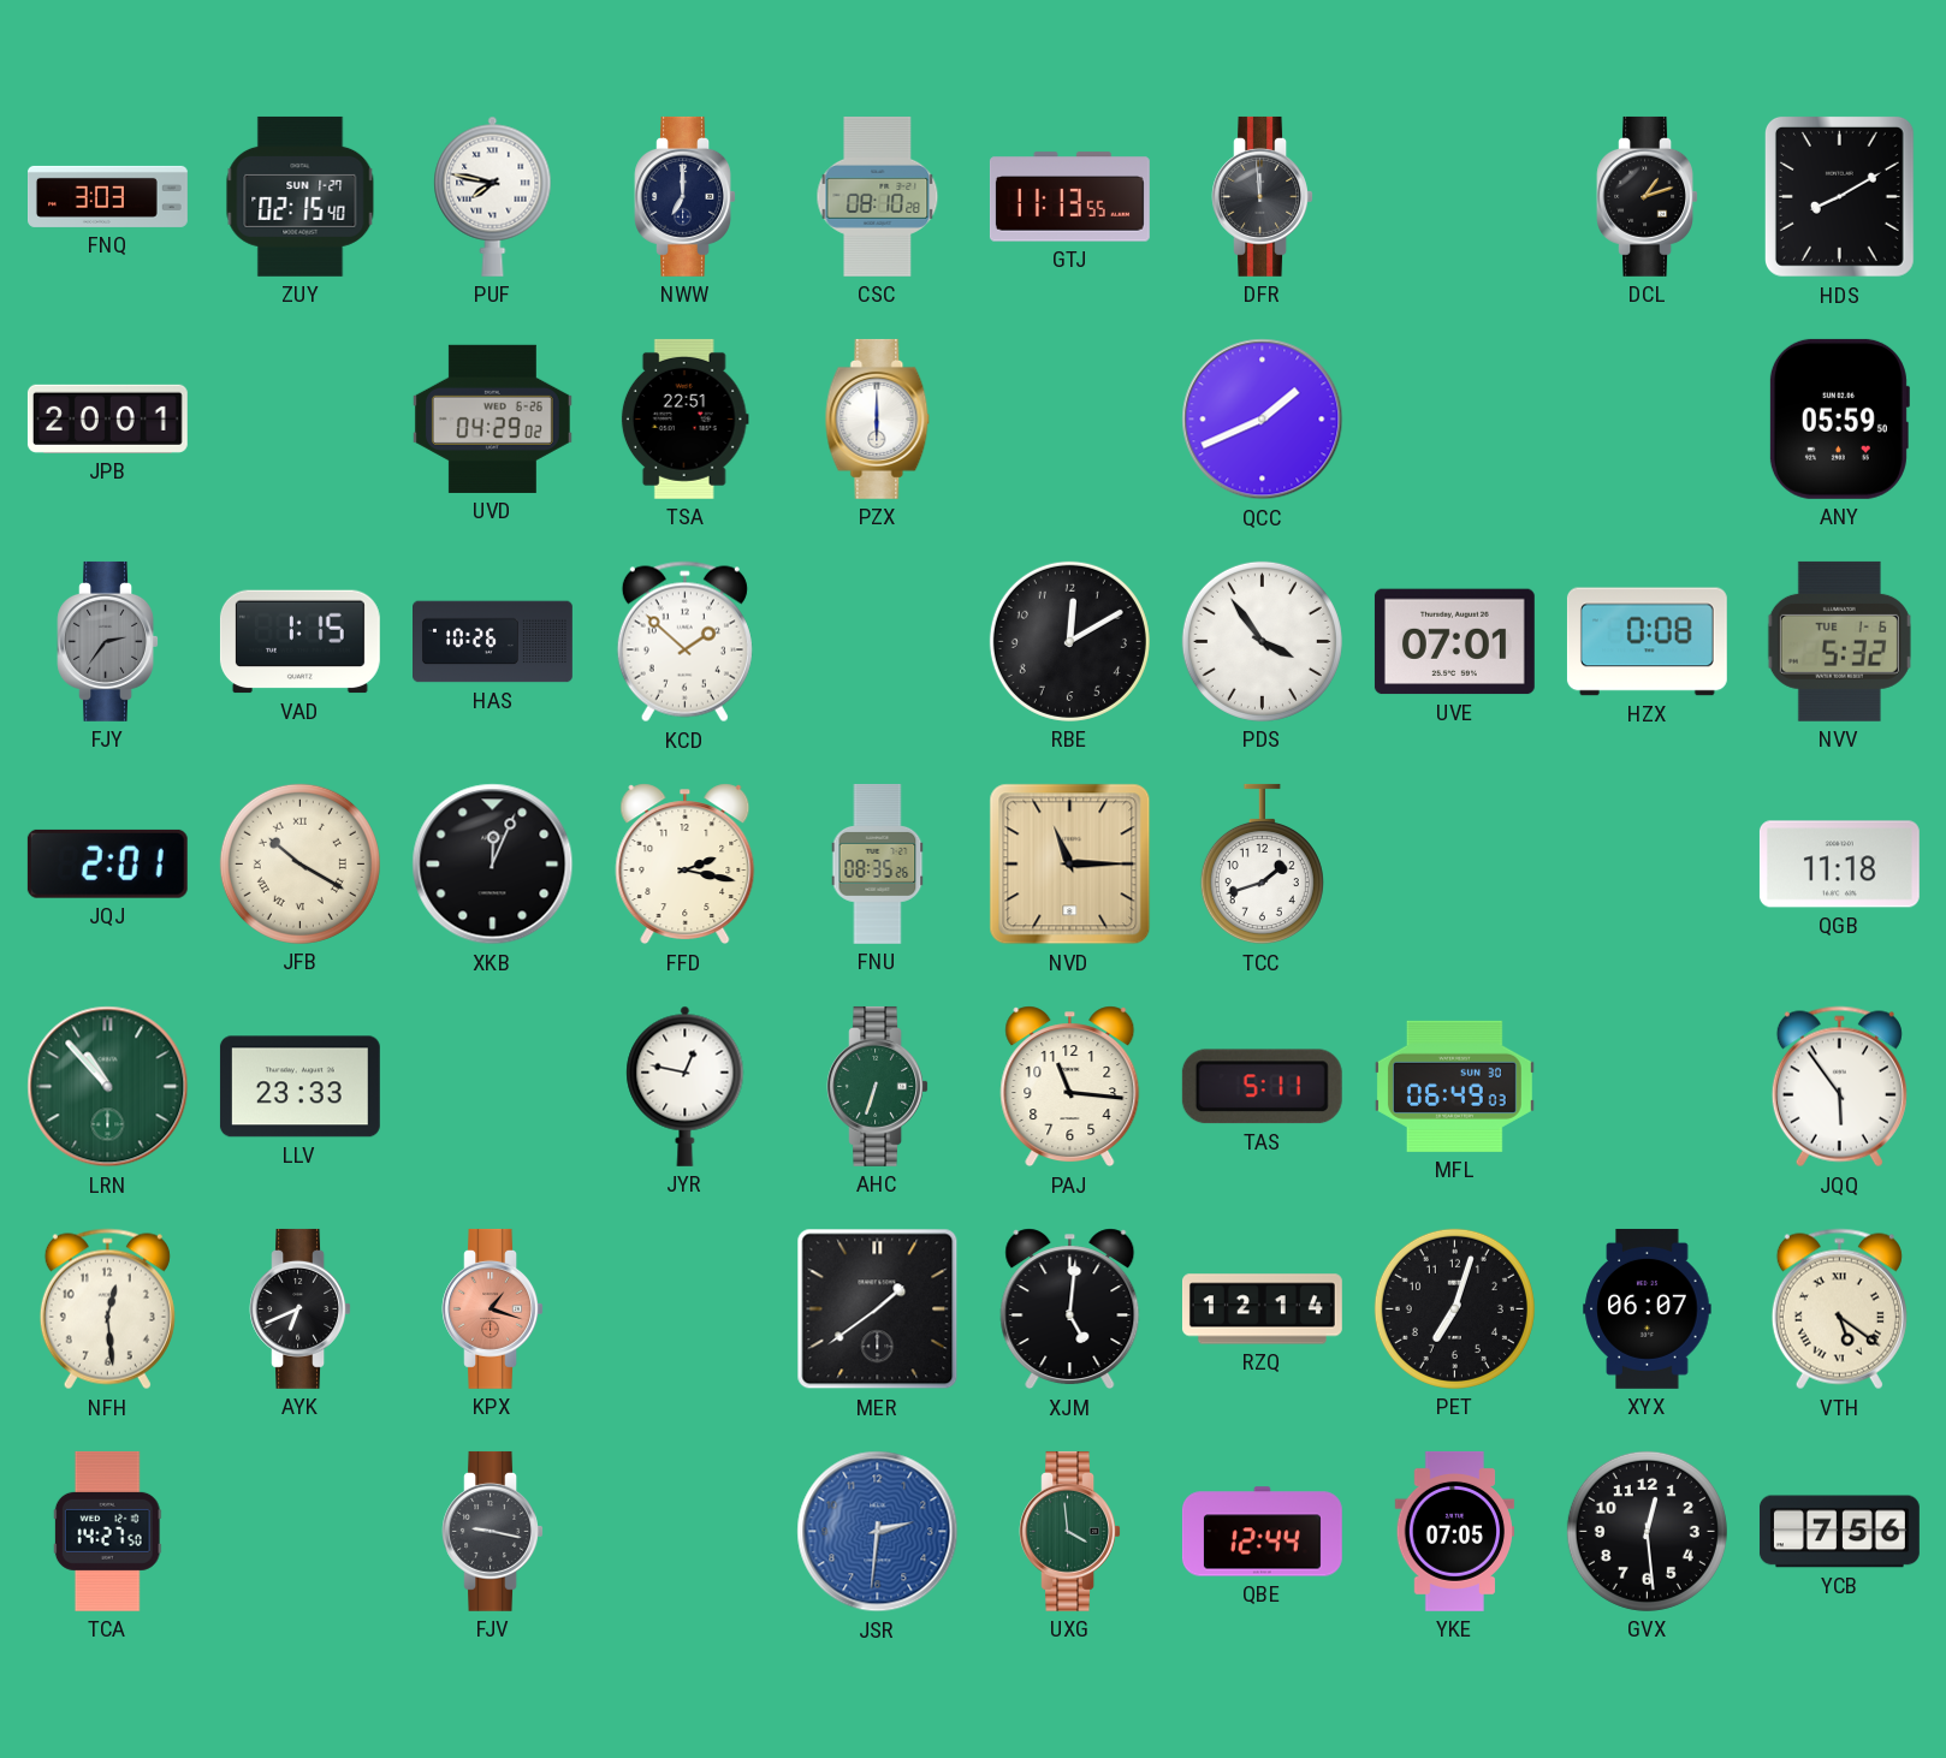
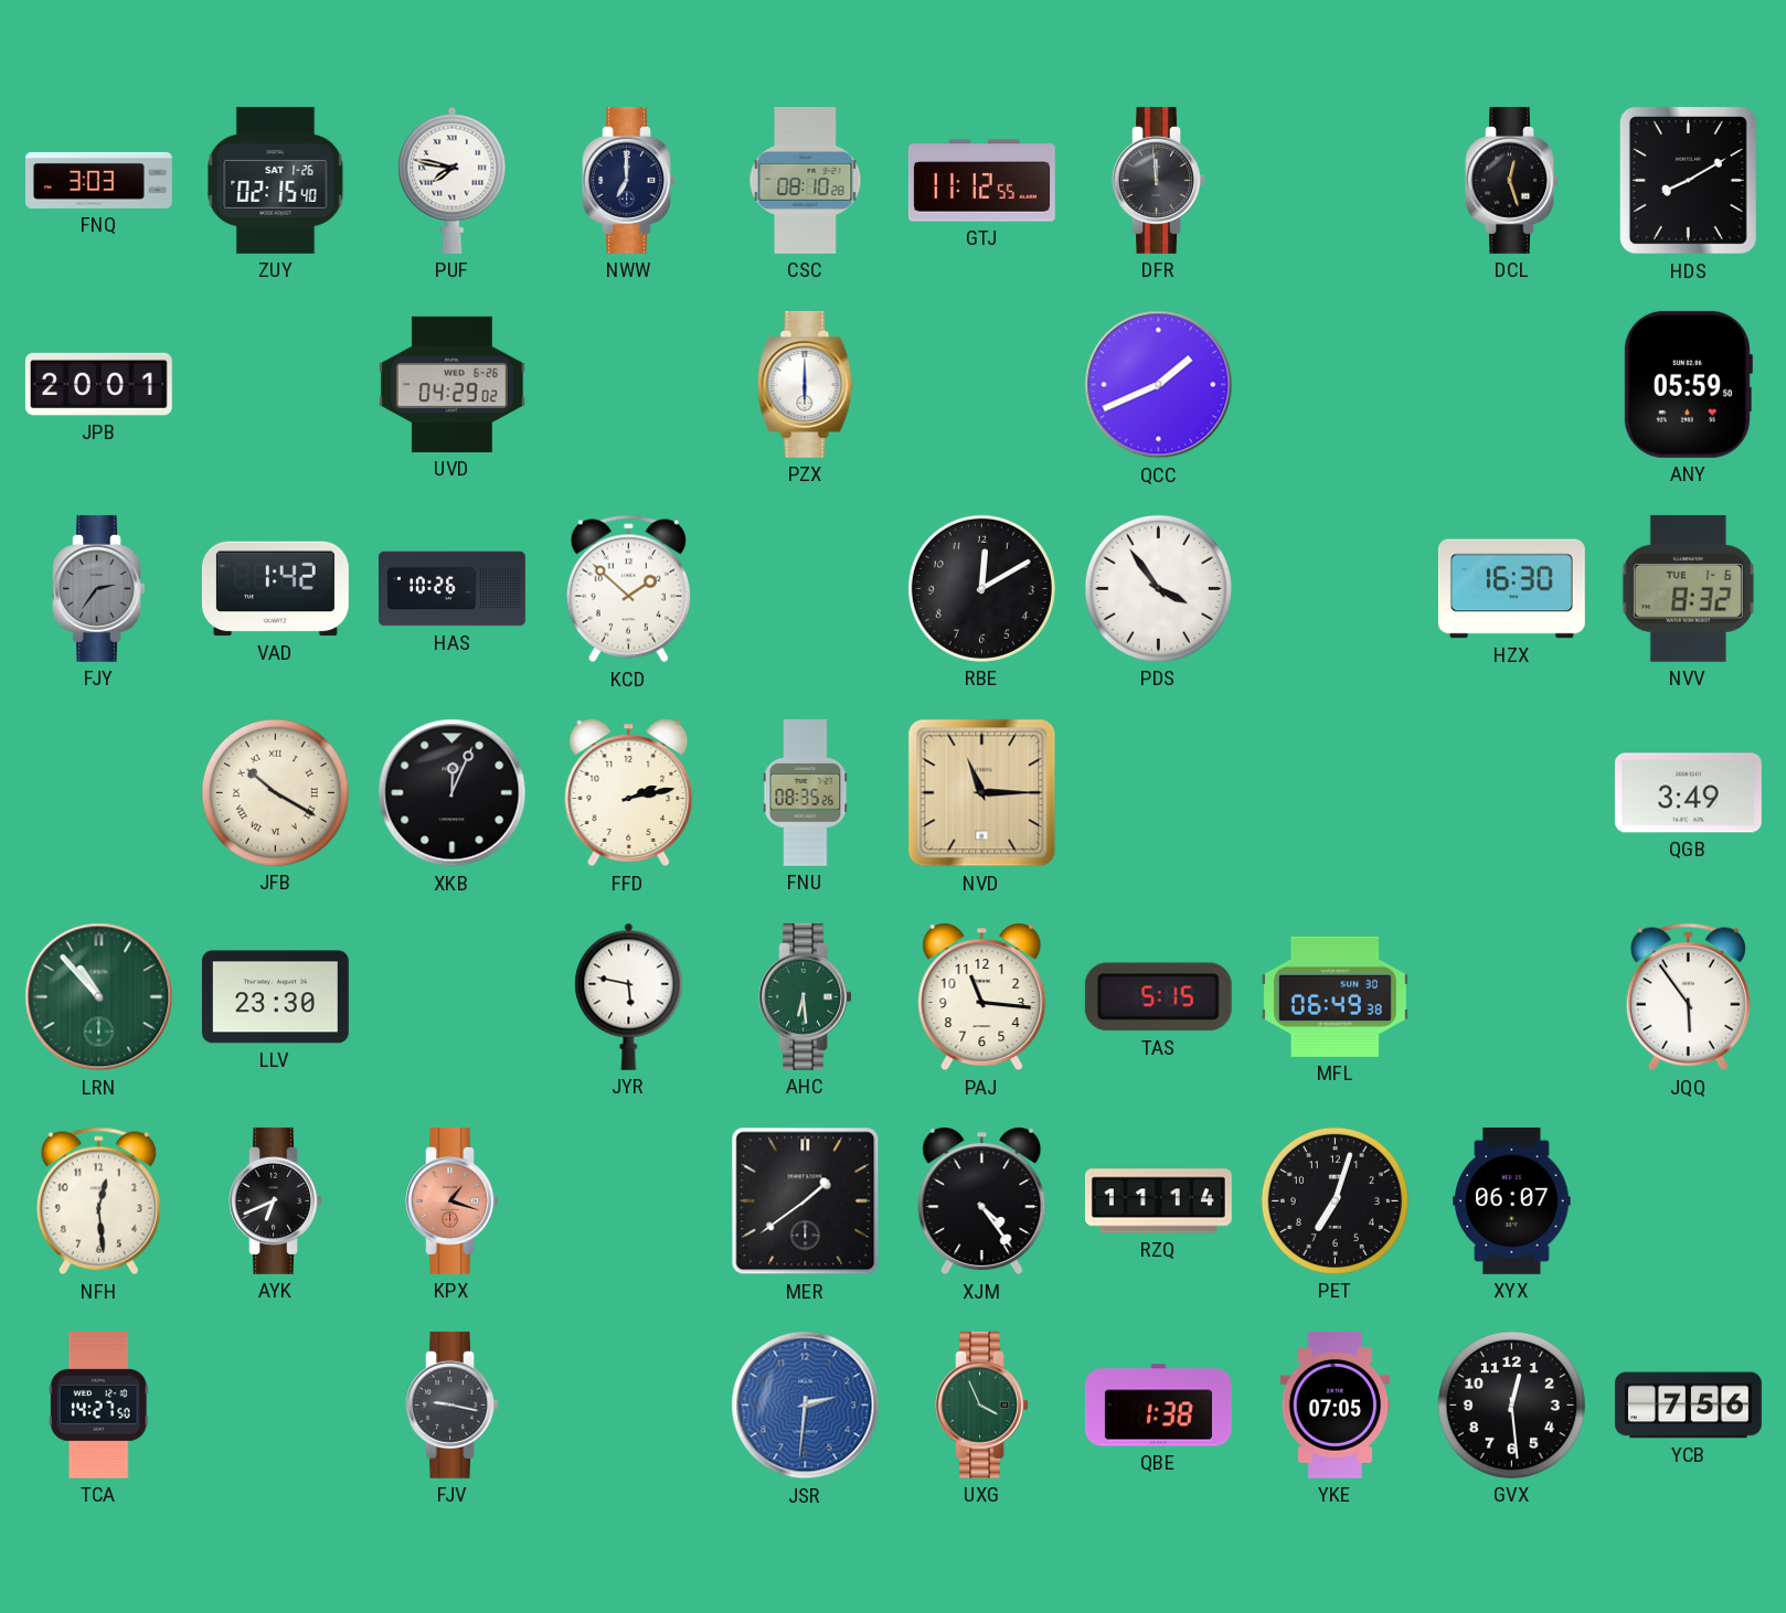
ZUY date: SUN 1-27 -> SAT 1-26 (276, 180)
GTJ: 11:13 -> 11:12 (981, 181)
DCL: 1:12 -> 12:27 (1511, 180)
TSA: 22:51 -> none (684, 418)
VAD: 1:15 -> 1:42 (275, 589)
UVE: 07:01 -> none (1454, 642)
HZX: 0:08 -> 16:30 (1511, 589)
NVV: 5:32 -> 8:32 (1688, 588)
JQJ: 2:01 -> none (107, 863)
FFD: 2:17 -> 2:13 (629, 793)
TCC: 1:42 -> none (1262, 865)
QGB: 11:18 -> 3:49 (1688, 793)
LLV: 23:33 -> 23:30 (275, 997)
JYR: 12:47 -> 5:47 (629, 996)
AHC: 6:33 -> 6:29 (805, 996)
TAS: 5:11 -> 5:15 (1158, 997)
MFL: 06:49:03 -> 06:49:38 (1335, 996)
XJM: 5:01 -> 4:24 (982, 1201)
RZQ: 12:14 -> 11:14 (1158, 1201)
VTH: 5:21 -> none (1839, 1309)
UXG: 3:59 -> 3:56 (981, 1404)
QBE: 12:44 -> 1:38 (1158, 1406)
